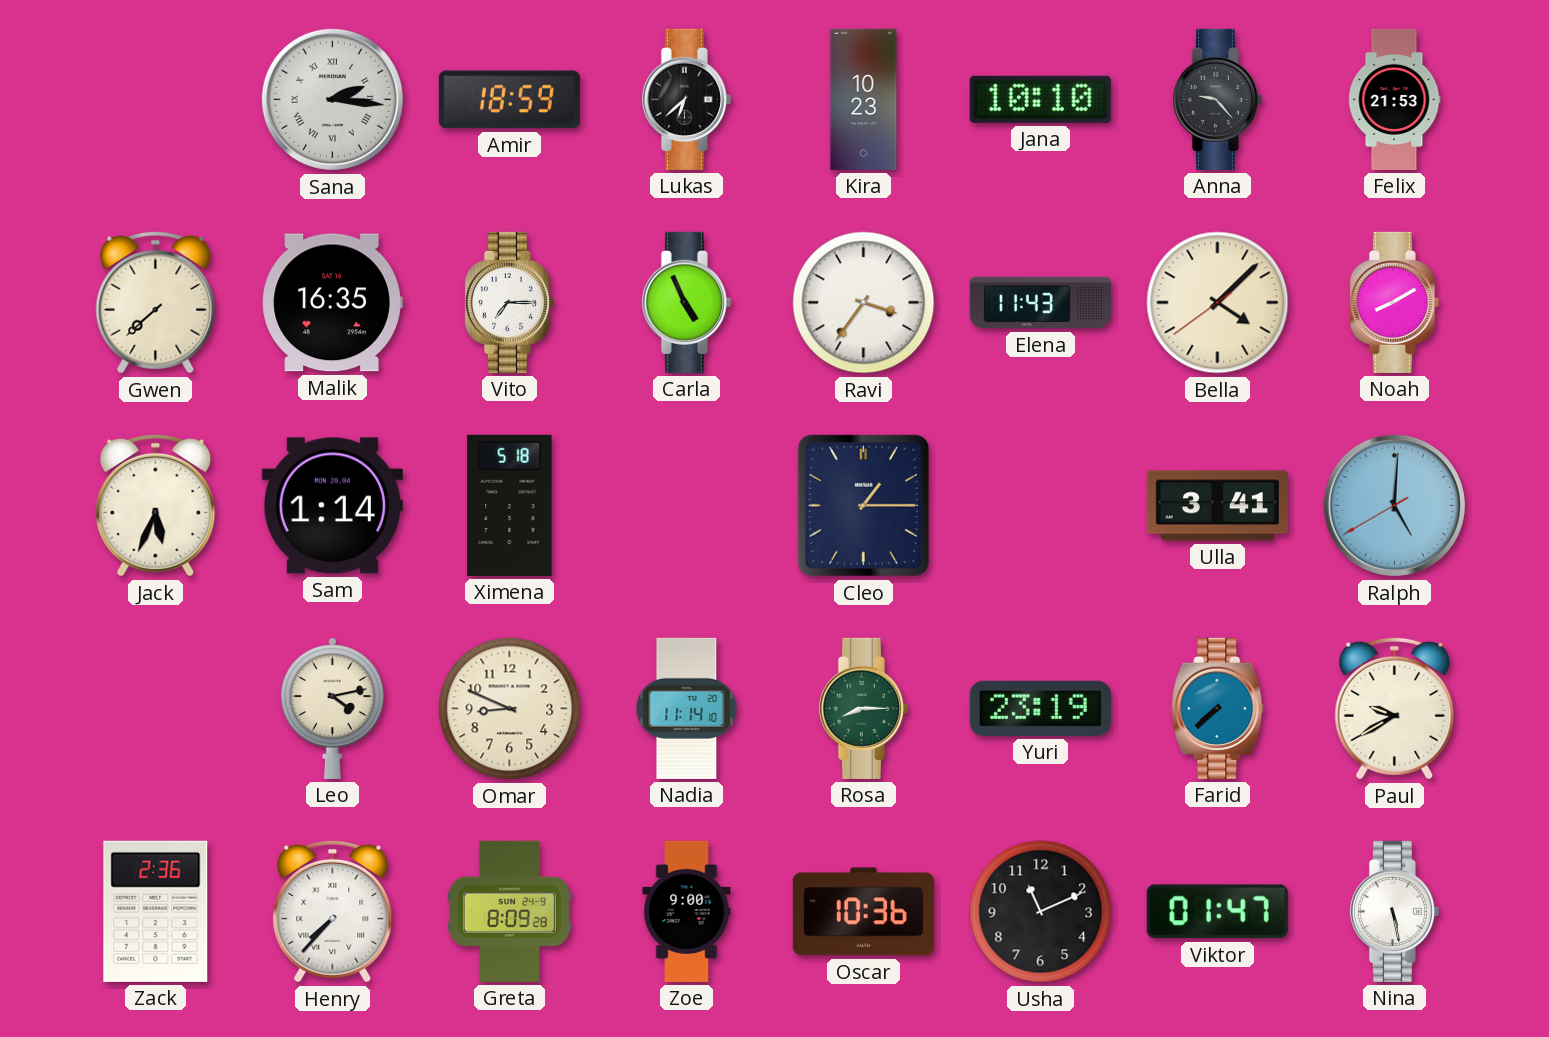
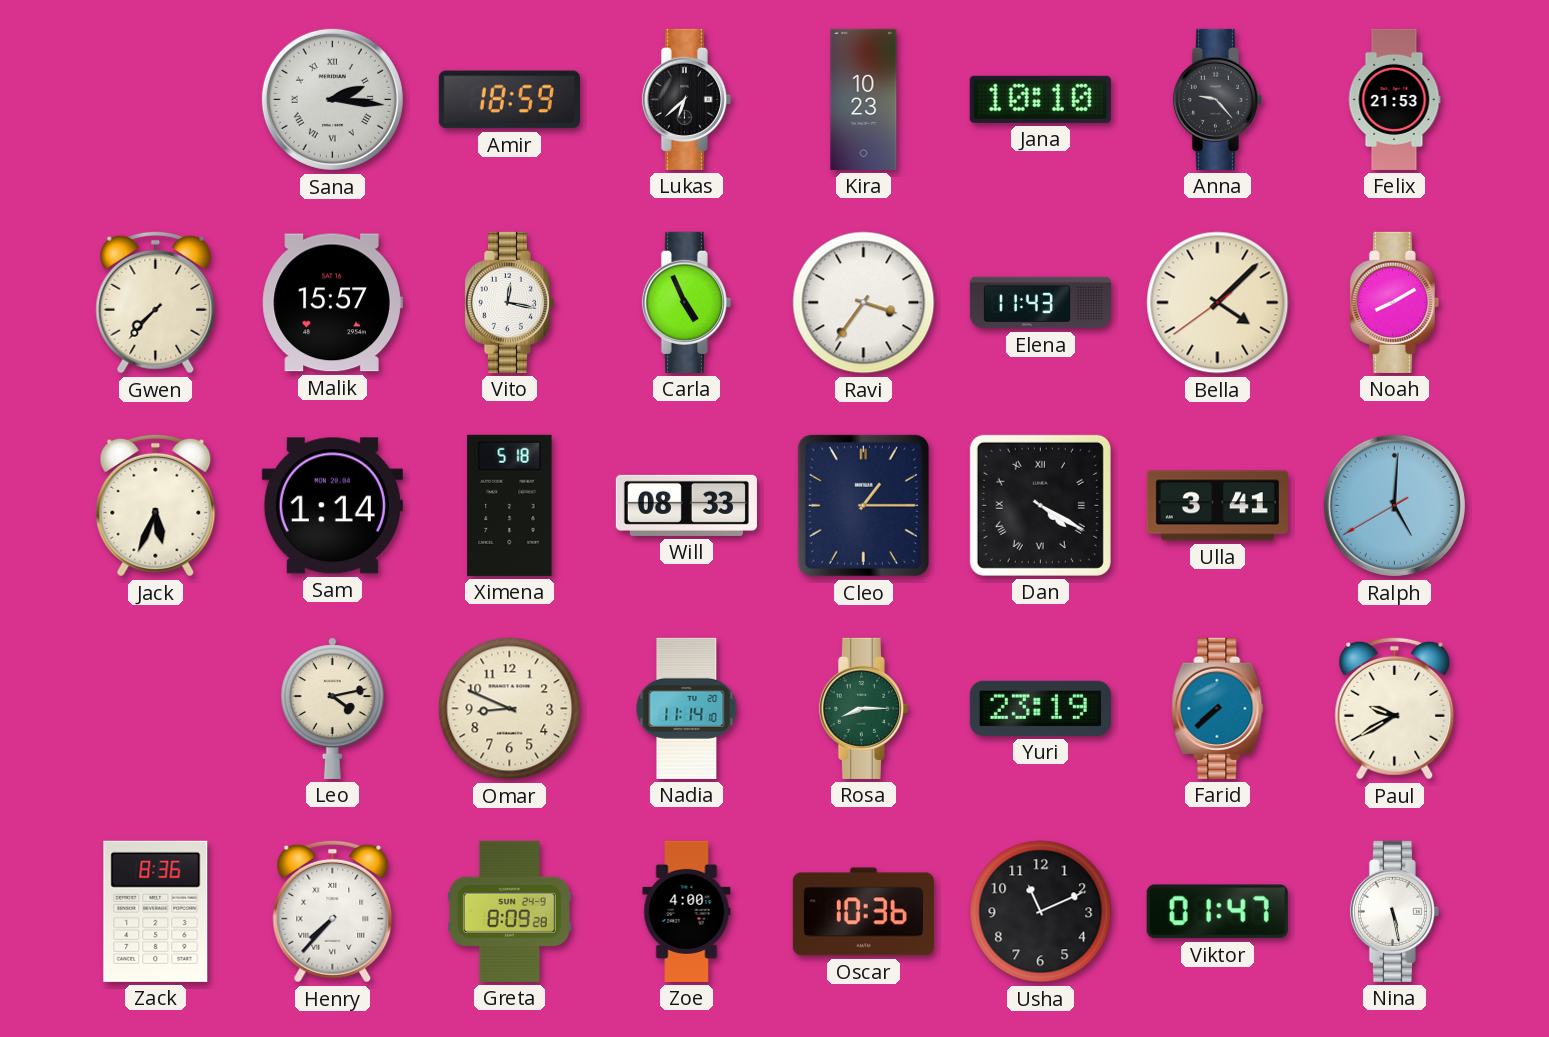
Gwen: 7:38 -> 7:37 (156, 302)
Malik: 16:35 -> 15:57 (332, 303)
Vito: 7:15 -> 12:17 (509, 302)
Will: none -> 08:33 (686, 505)
Dan: none -> 4:20 (1040, 505)
Zack: 2:36 -> 8:36 (156, 911)
Zoe: 9:00 -> 4:00 (687, 911)
